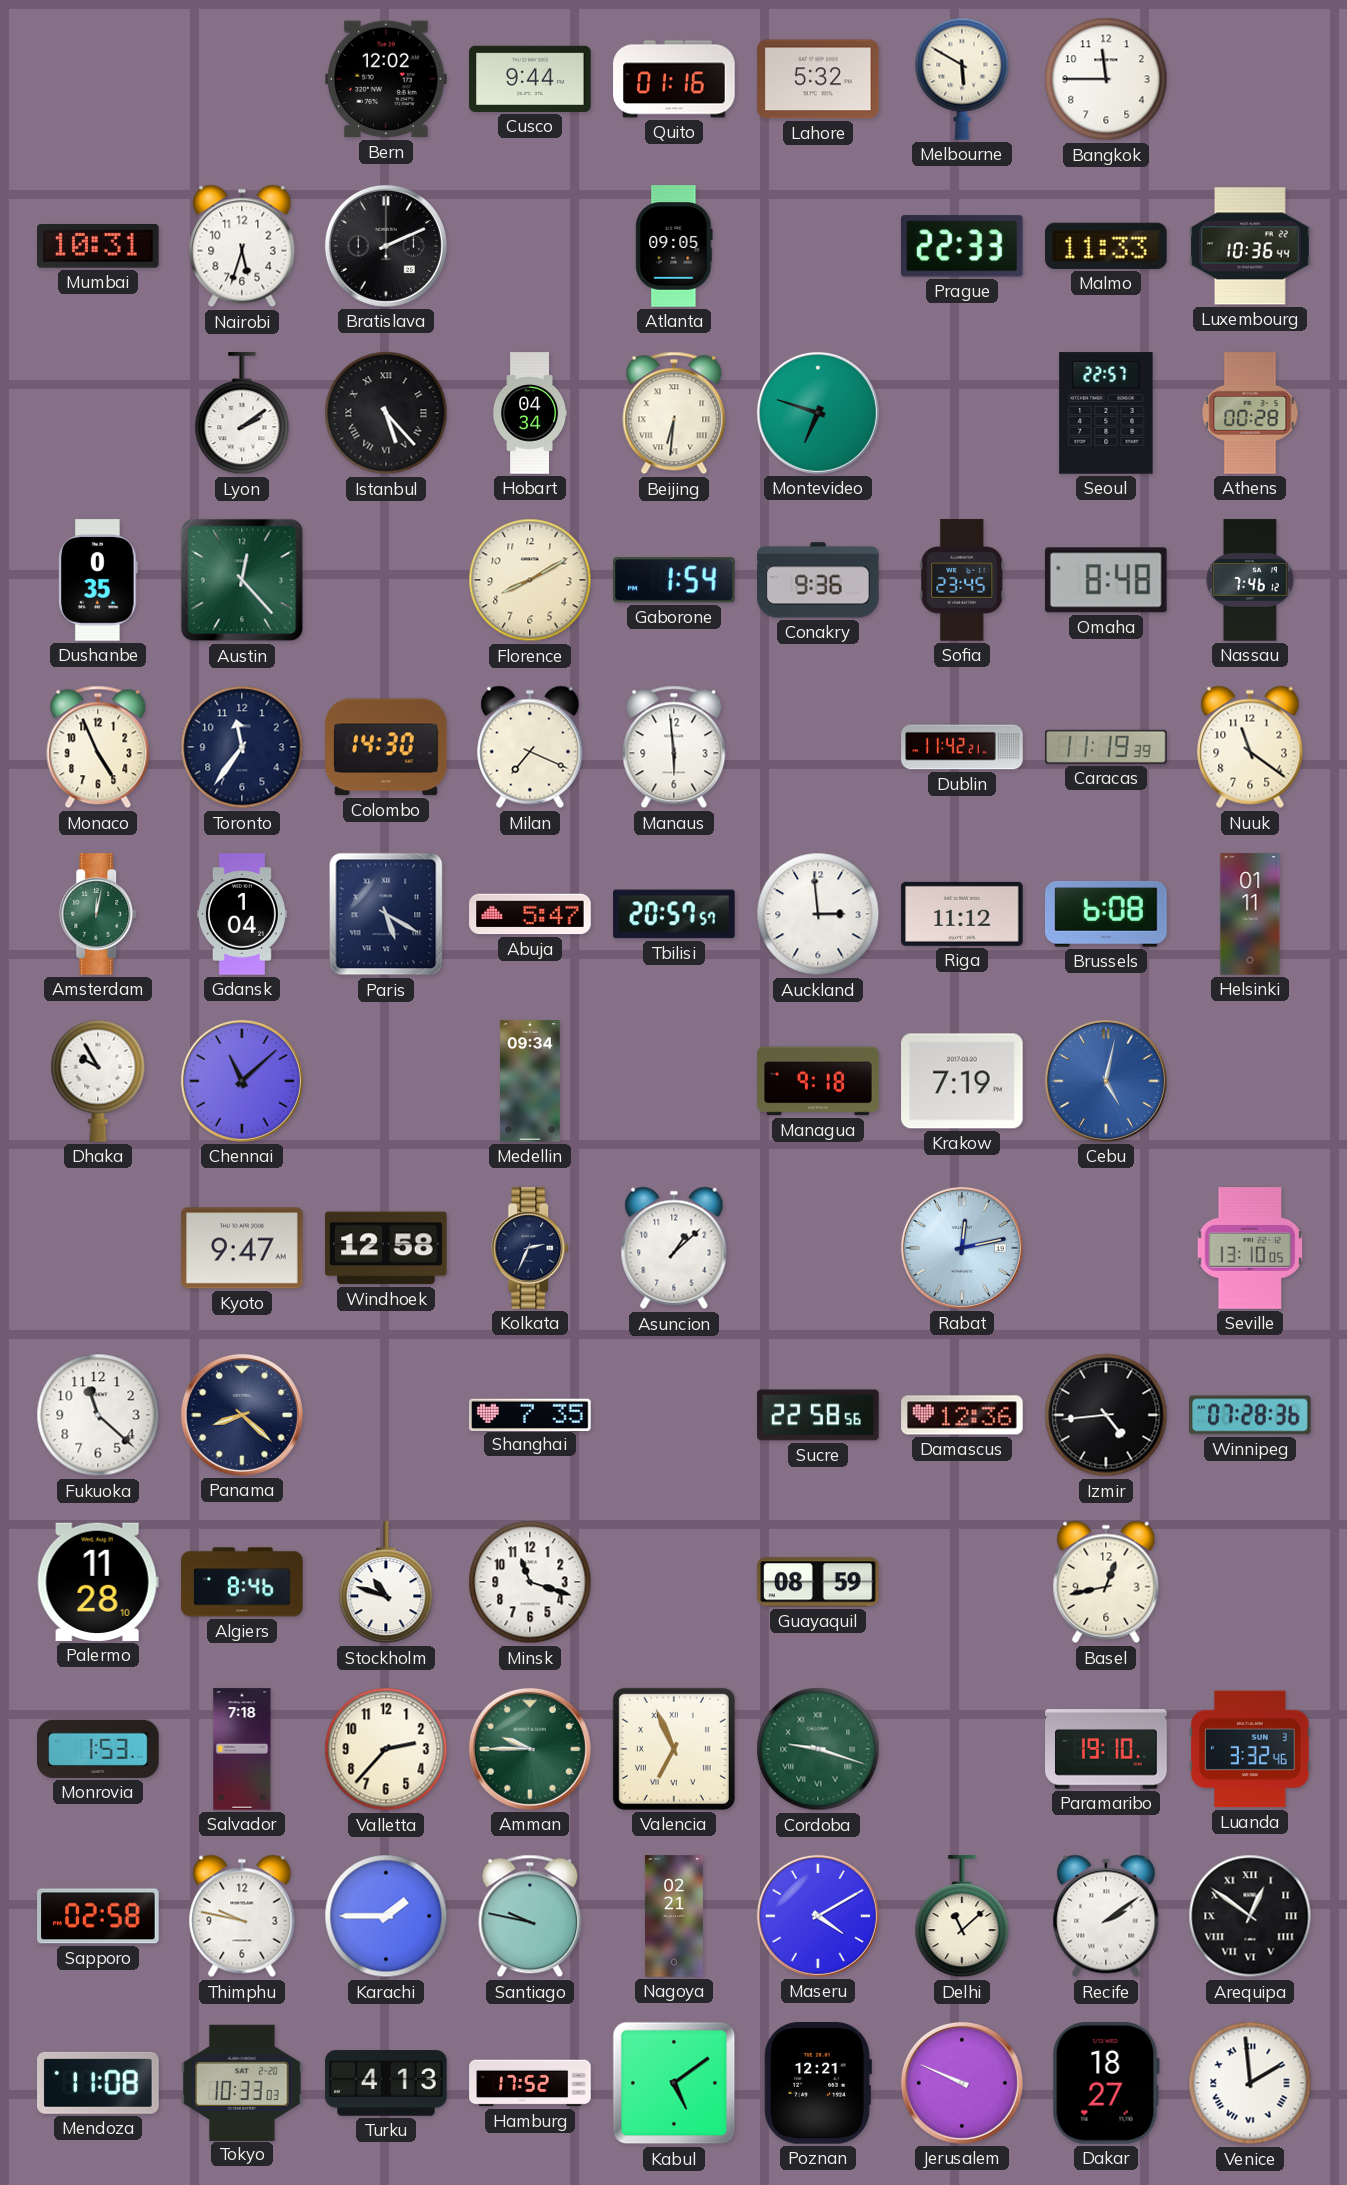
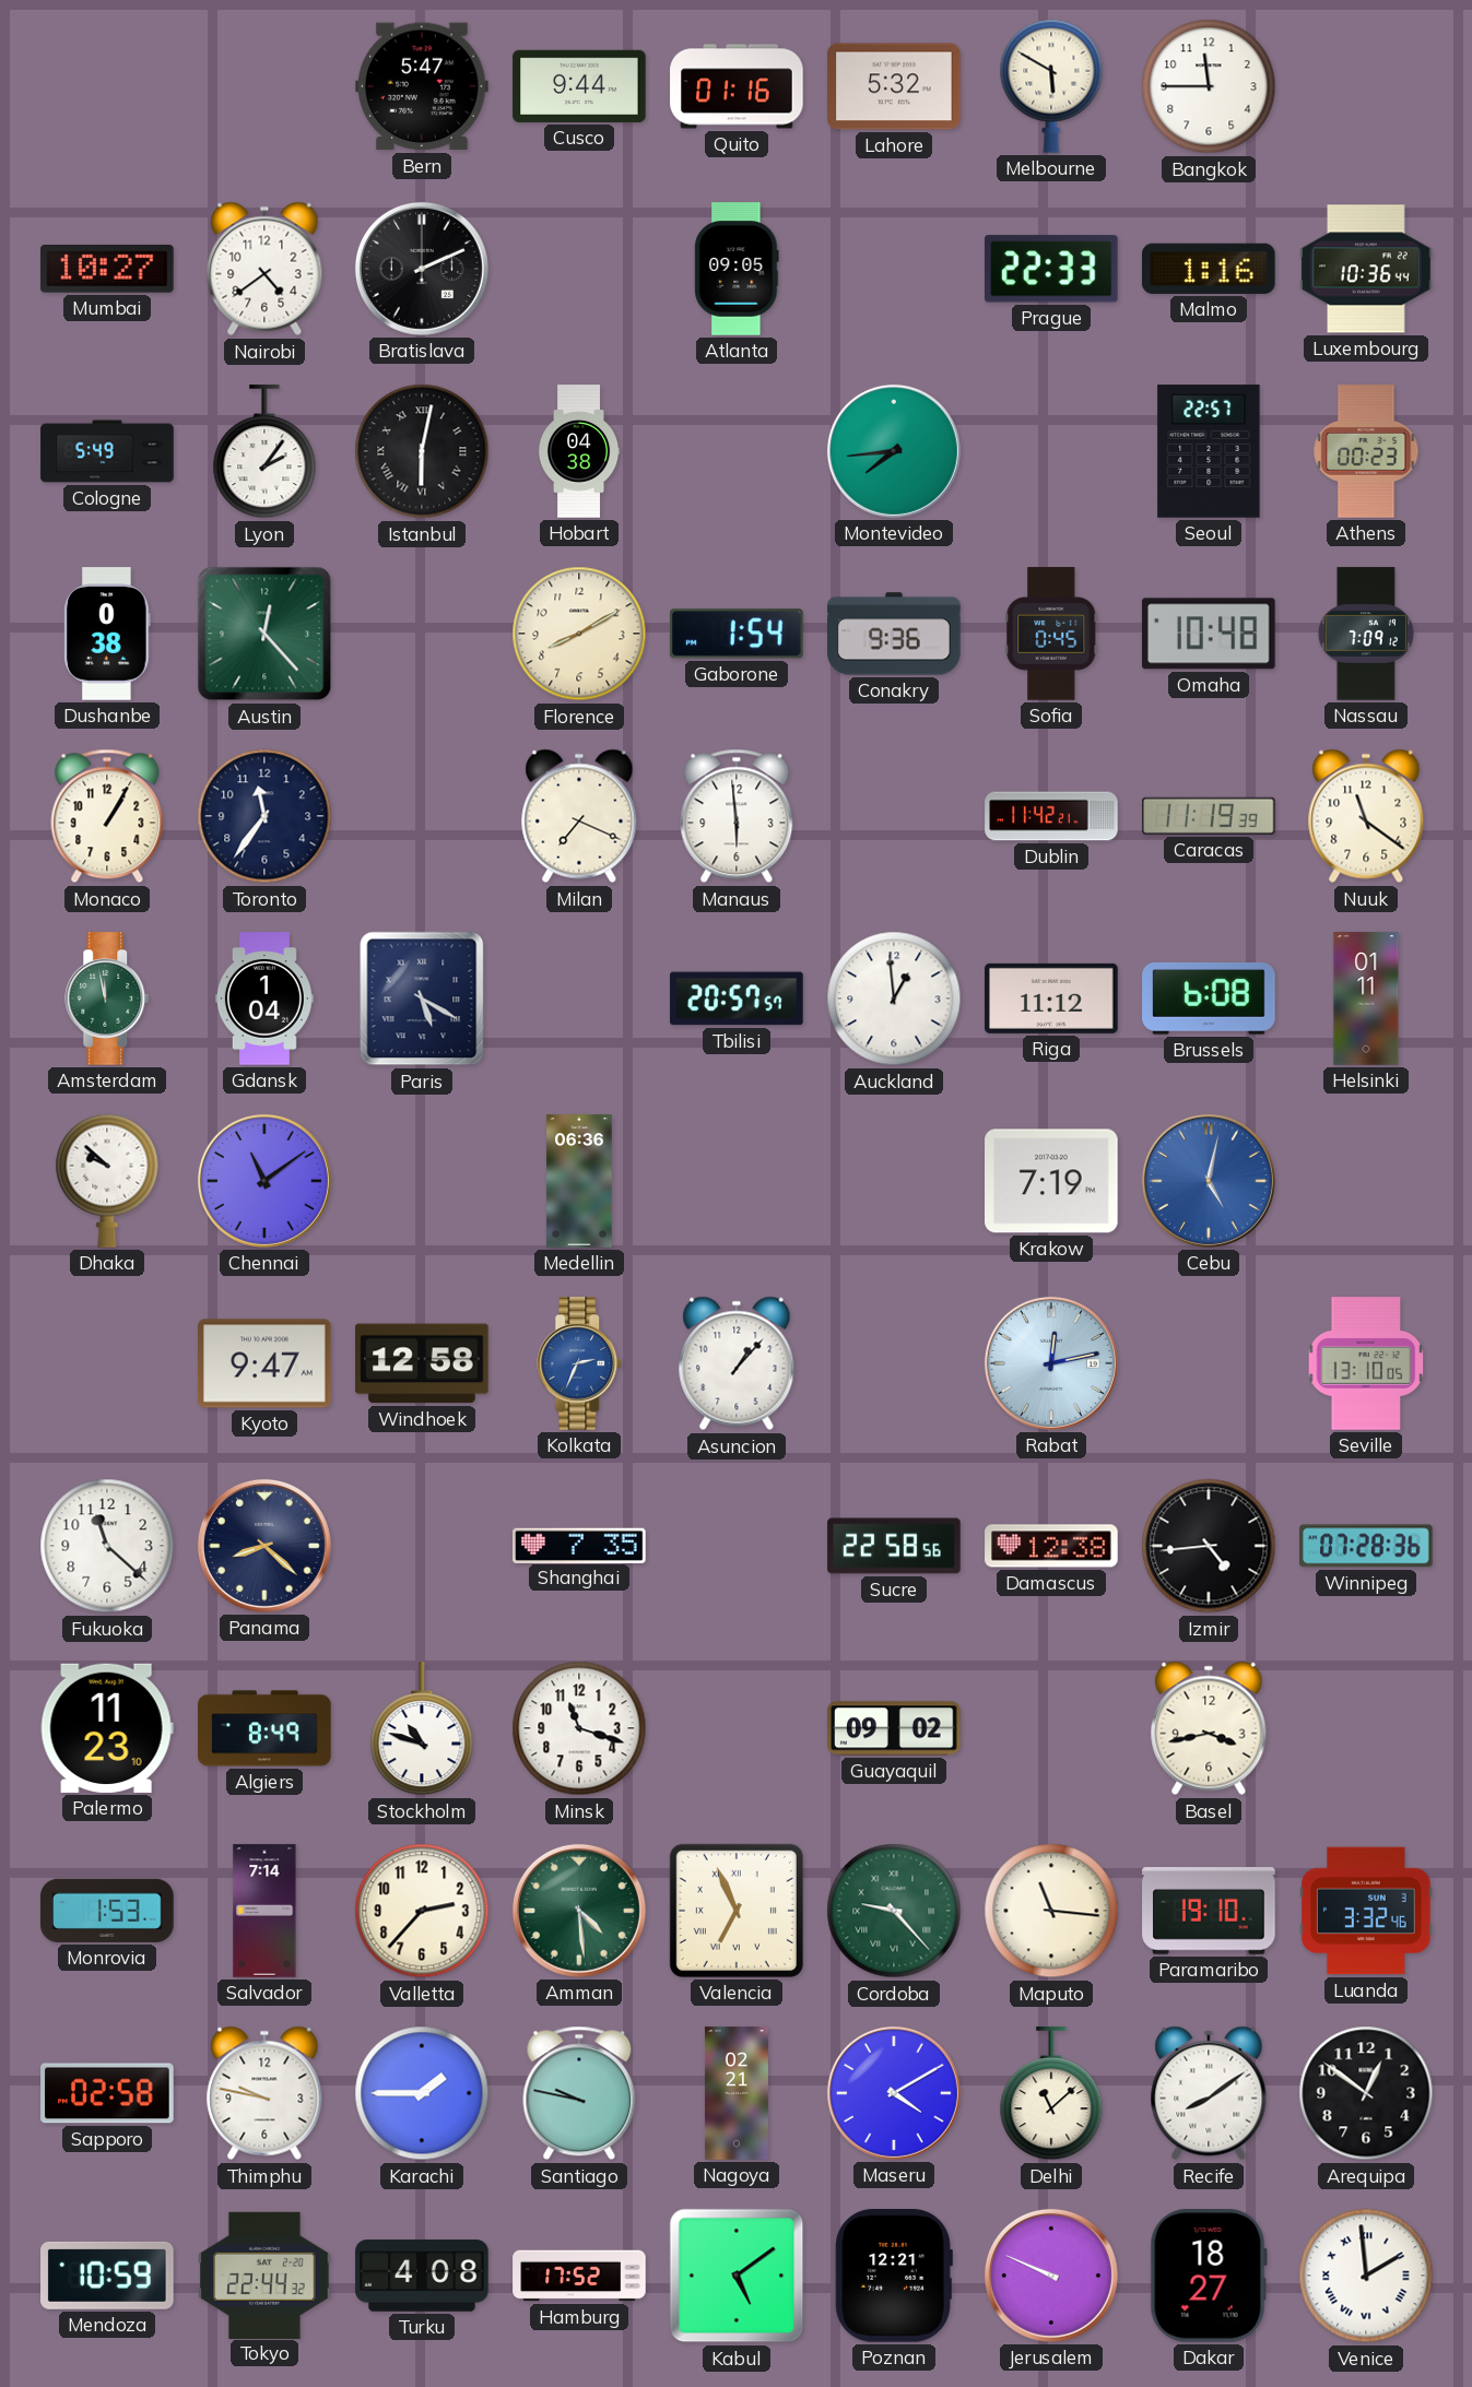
Bern: 12:02 -> 5:47 (422, 86)
Mumbai: 10:31 -> 10:27 (107, 270)
Nairobi: 5:33 -> 4:39 (264, 269)
Malmo: 11:33 -> 1:16 (1210, 269)
Cologne: none -> 5:49 (107, 451)
Lyon: 2:09 -> 2:06 (264, 452)
Istanbul: 5:23 -> 6:02 (422, 451)
Hobart: 04:34 -> 04:38 (579, 451)
Beijing: 6:31 -> none (674, 413)
Montevideo: 6:48 -> 7:44 (894, 451)
Athens: 00:28 -> 00:23 (1366, 451)
Dushanbe: 0:35 -> 0:38 (107, 634)
Sofia: 23:45 -> 0:45 (1051, 634)
Omaha: 8:48 -> 10:48 (1209, 634)
Nassau: 7:46 -> 7:09 (1366, 634)
Monaco: 4:56 -> 1:05 (107, 816)
Colombo: 14:30 -> none (386, 747)
Amsterdam: 12:02 -> 11:58 (108, 998)
Abuja: 5:47 -> none (530, 914)
Auckland: 2:59 -> 12:59 (894, 998)
Dhaka: 9:55 -> 9:52 (107, 1181)
Chennai: 11:08 -> 11:09 (264, 1181)
Medellin: 09:34 -> 06:36 (579, 1181)
Managua: 9:18 -> none (818, 1081)
Kolkata dial: navy -> blue (580, 1363)
Asuncion: 1:08 -> 1:07 (737, 1363)
Damascus: 12:36 -> 12:38 (1051, 1546)
Palermo: 11:28 -> 11:23 (107, 1728)
Algiers: 8:46 -> 8:49 (264, 1728)
Guayaquil: 08:59 -> 09:02 (894, 1728)
Basel: 12:43 -> 3:43 (1209, 1728)
Salvador: 7:18 -> 7:14 (264, 1911)
Amman: 9:45 -> 4:29 (579, 1911)
Cordoba: 9:18 -> 9:23 (894, 1911)
Maputo: none -> 11:16 (1051, 1911)
Recife: 2:09 -> 8:09 (1209, 2093)
Arequipa numerals: Roman -> Arabic (1366, 2093)
Mendoza: 11:08 -> 10:59 (108, 2276)
Tokyo: 10:33 -> 22:44 (264, 2274)
Turku: 4:13 -> 4:08 (422, 2276)
